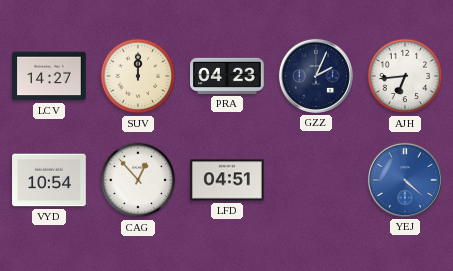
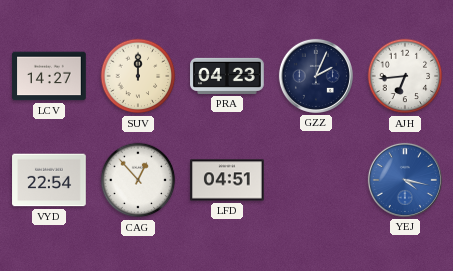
VYD: 10:54 -> 22:54 (49, 180)
YEJ: 4:22 -> 4:17 (405, 180)
